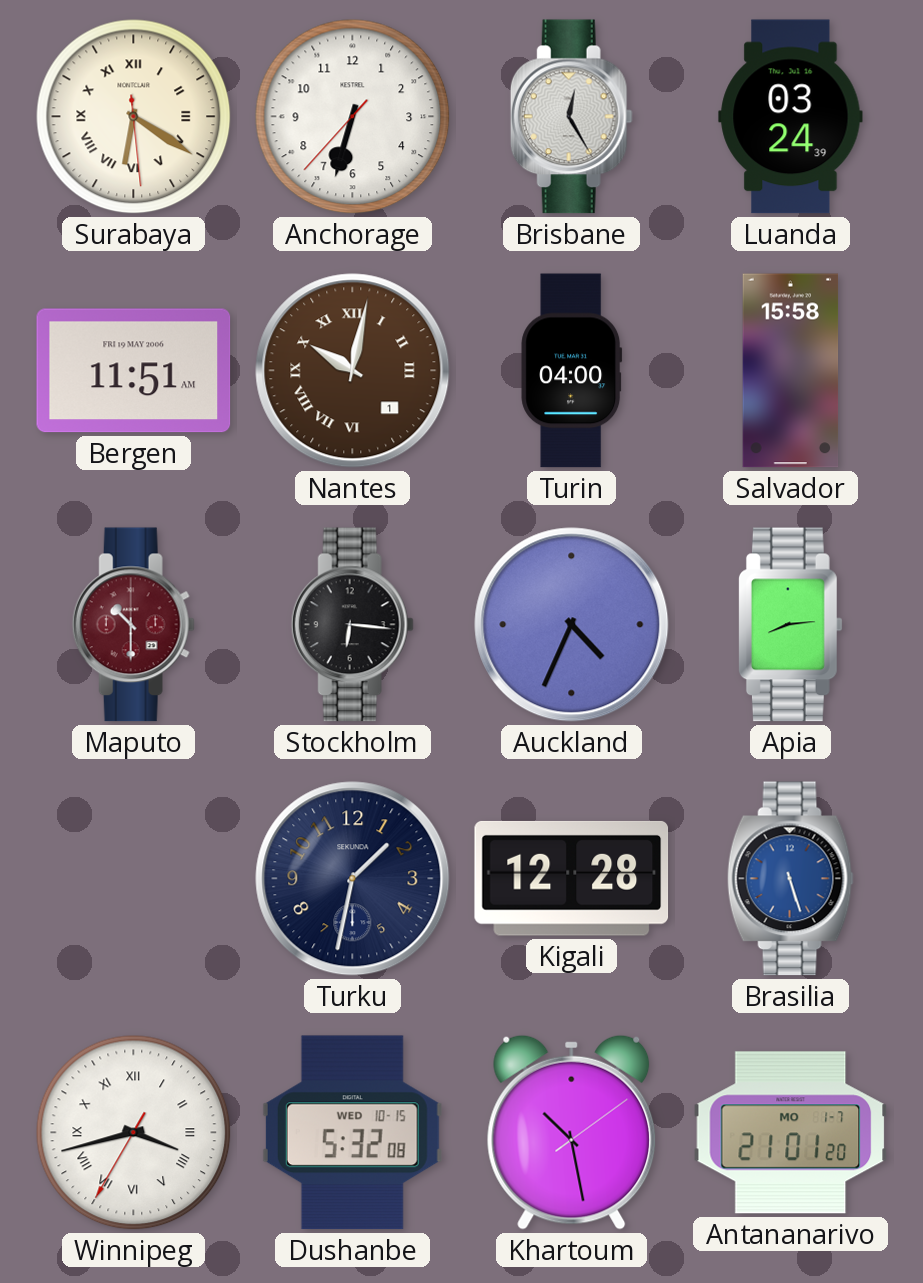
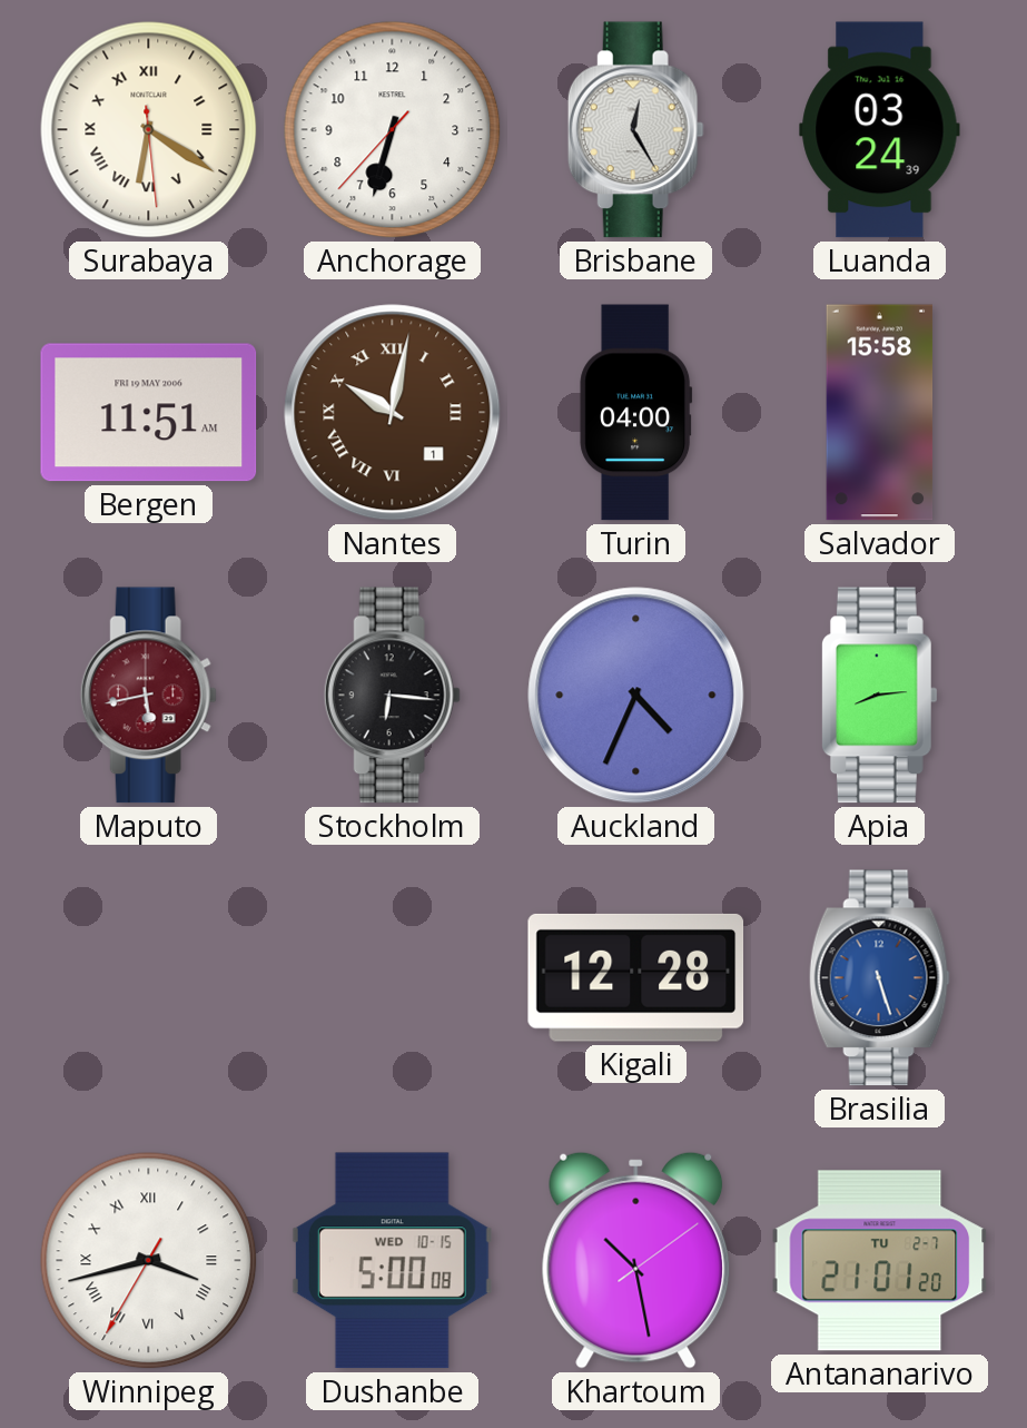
Maputo: 10:30 -> 5:43 (148, 696)
Turku: 1:32 -> none (353, 879)
Dushanbe: 5:32 -> 5:00 (392, 1261)
Antananarivo date: MO 1-7 -> TU 2-7 (880, 1261)
